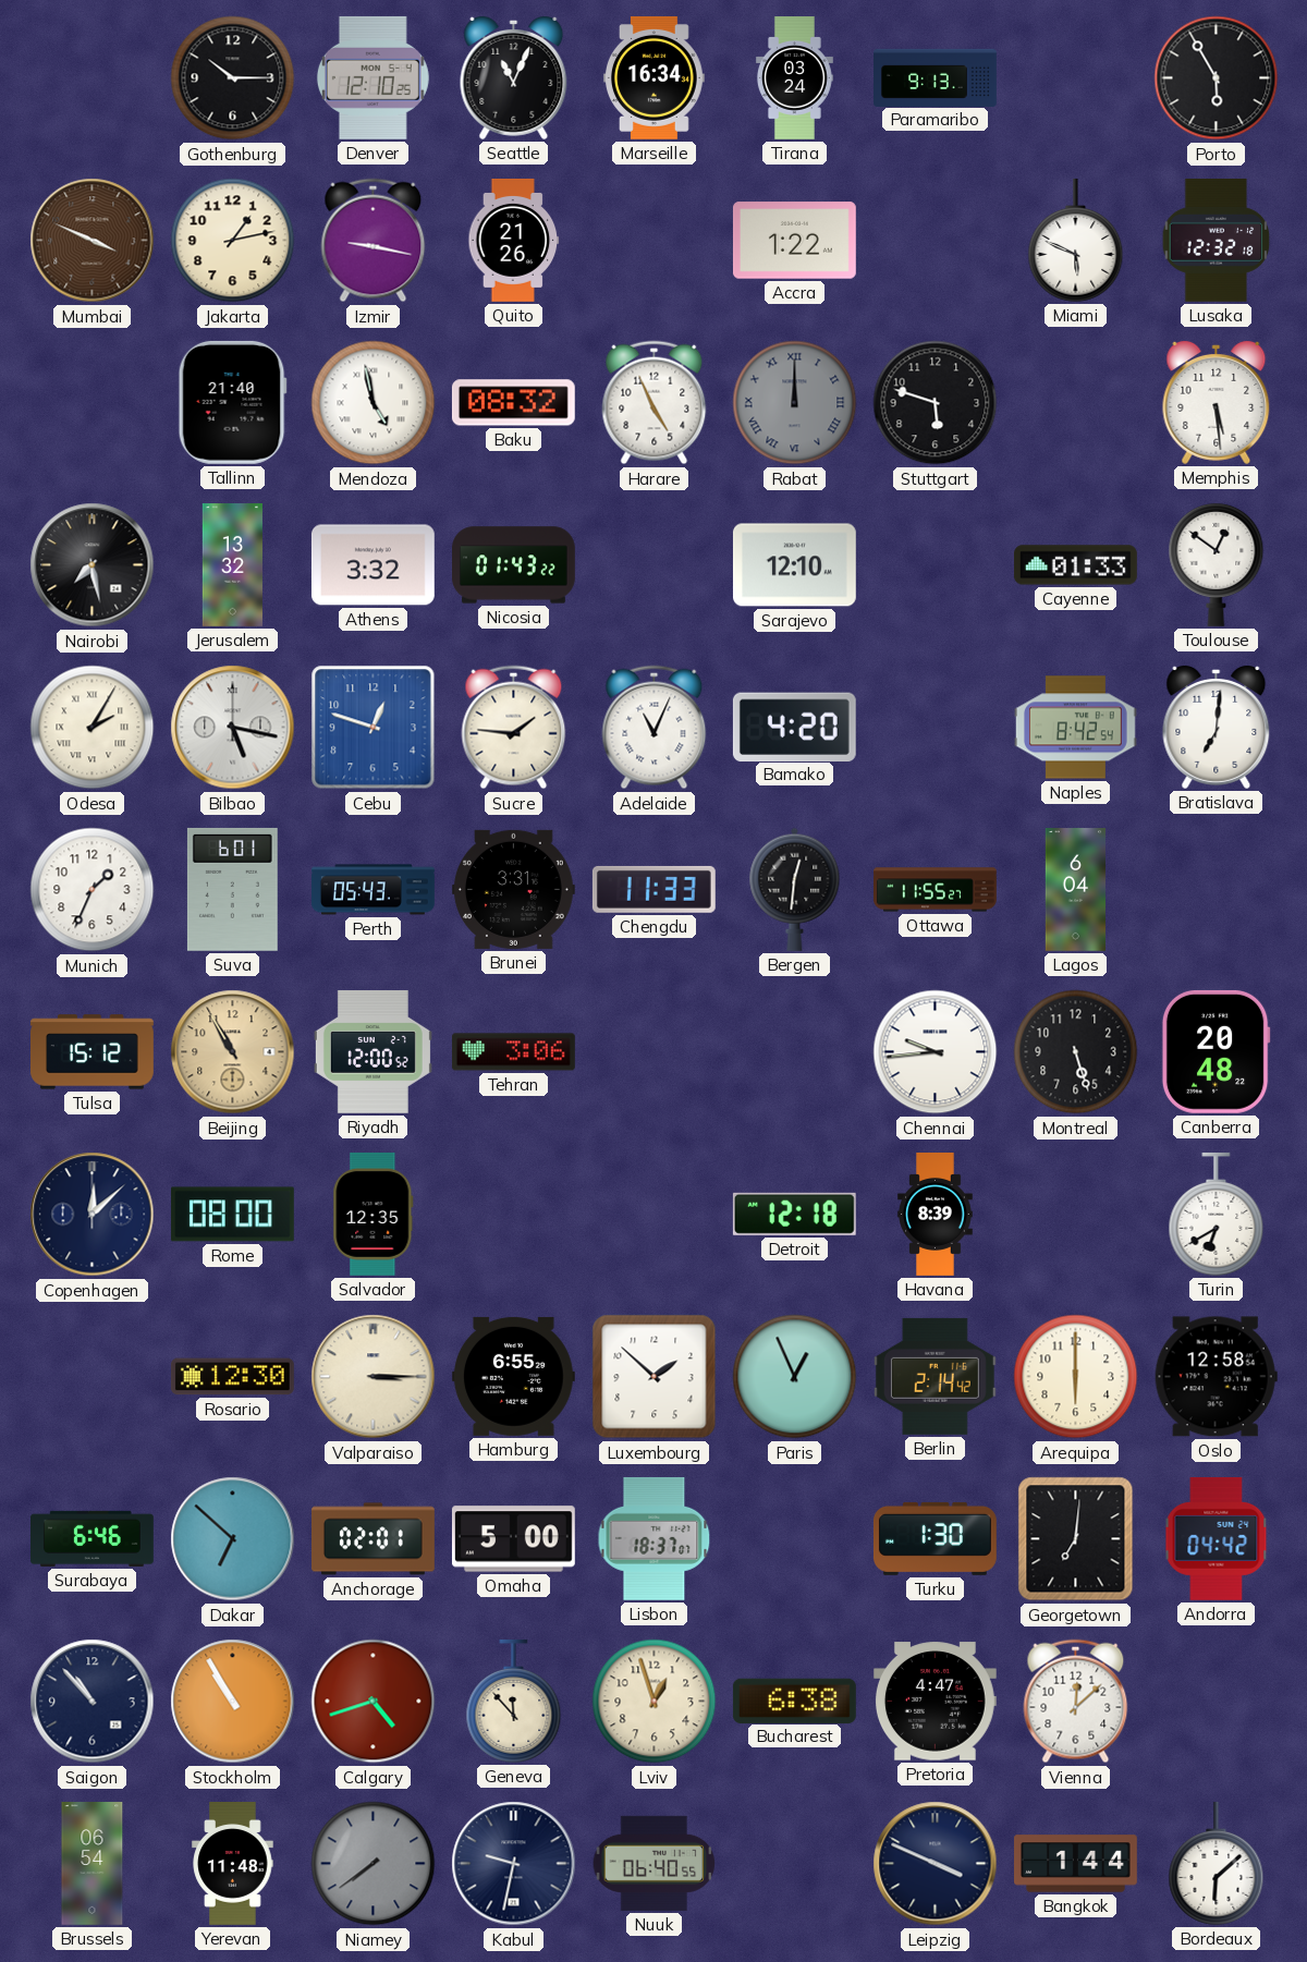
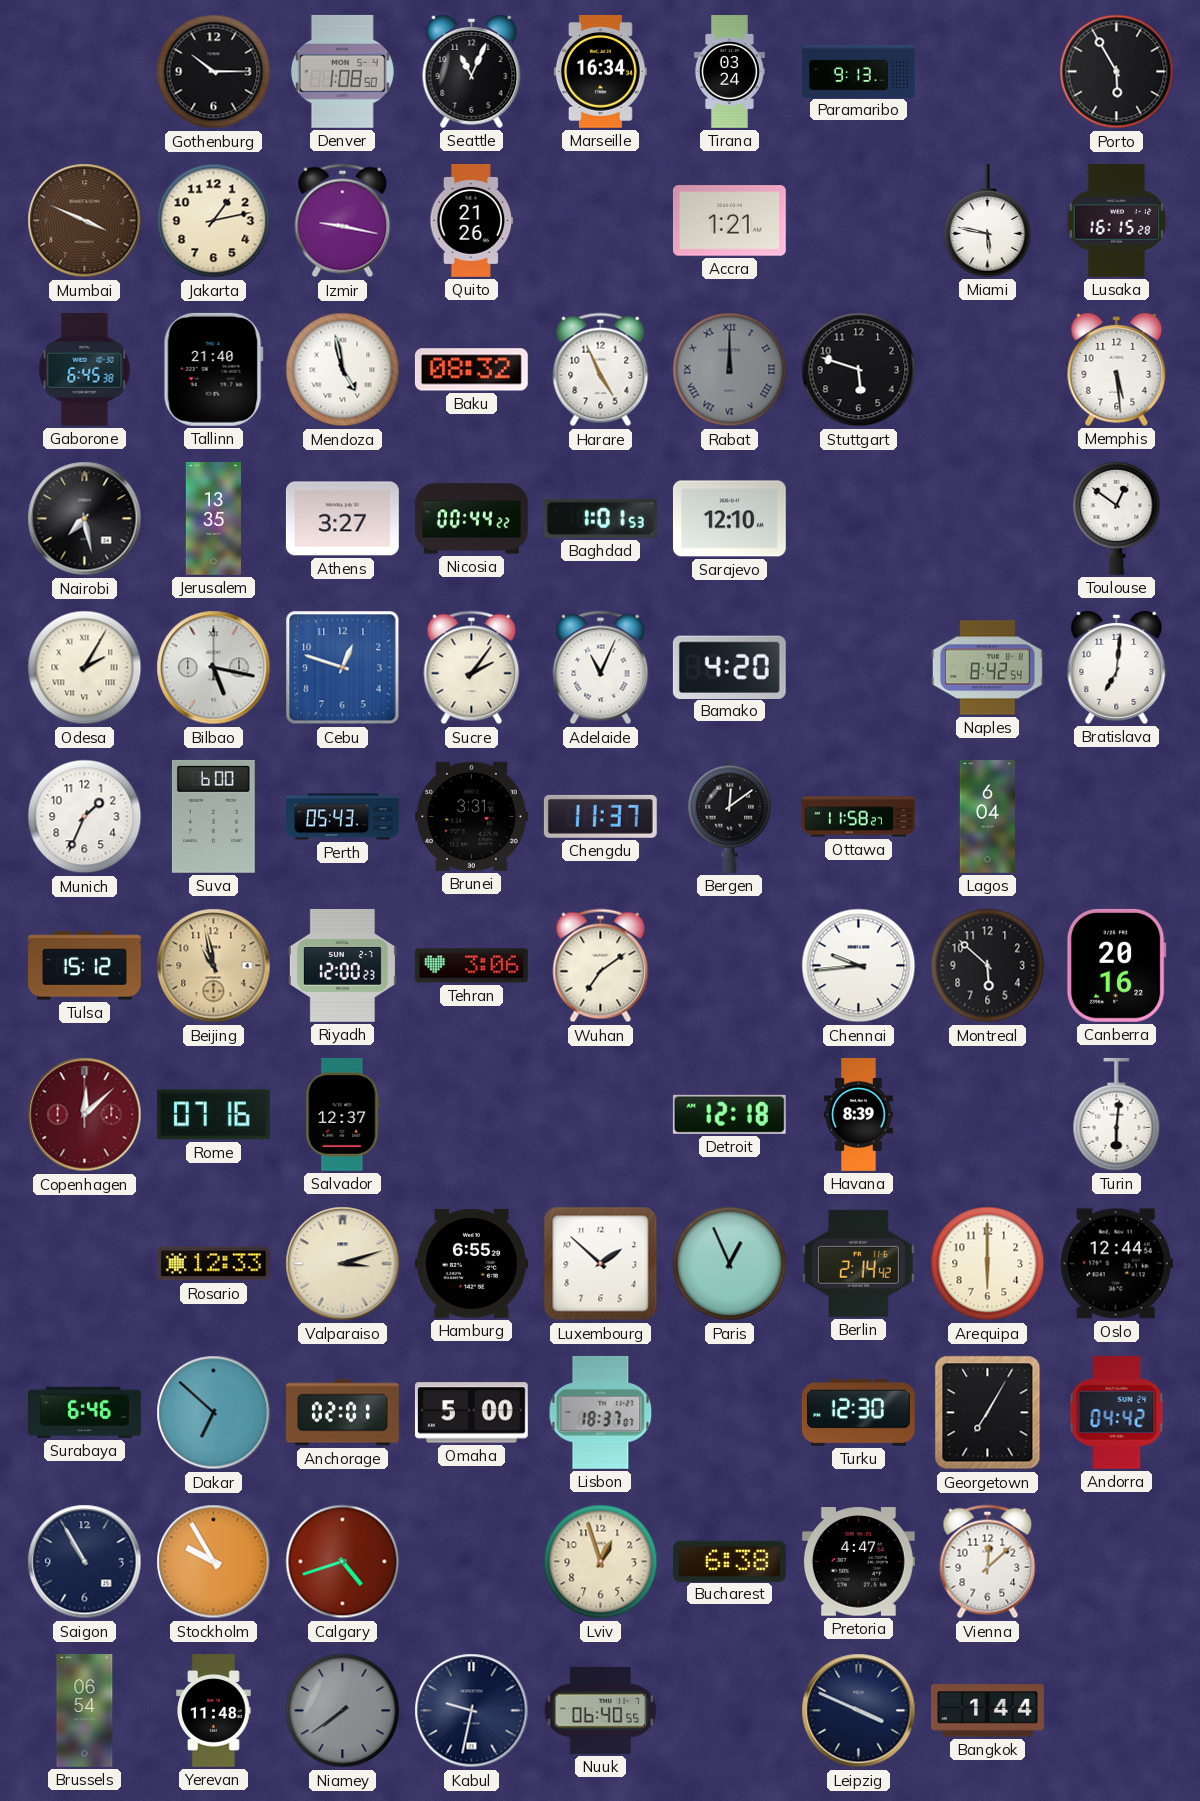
Denver: 12:10 -> 1:08 (342, 71)
Accra: 1:22 -> 1:21 (729, 221)
Miami: 5:49 -> 5:47 (988, 220)
Lusaka: 12:32 -> 16:15 (1117, 220)
Gaborone: none -> 6:45 (85, 369)
Jerusalem: 13:32 -> 13:35 (213, 519)
Athens: 3:32 -> 3:27 (342, 519)
Nicosia: 01:43 -> 00:44 (472, 519)
Baghdad: none -> 1:01 (600, 518)
Cayenne: 01:33 -> none (1075, 565)
Sucre: 1:46 -> 2:06 (472, 668)
Suva: 6:01 -> 6:00 (213, 816)
Chengdu: 11:33 -> 11:37 (600, 816)
Bergen: 12:31 -> 12:09 (730, 816)
Ottawa: 11:55 -> 11:58 (859, 817)
Beijing: 10:55 -> 10:58 (214, 966)
Riyadh: 12:00:52 -> 12:00:23 (342, 965)
Wuhan: none -> 7:09 (601, 966)
Montreal: 5:27 -> 5:52 (988, 966)
Canberra: 20:48 -> 20:16 (1116, 965)
Copenhagen dial: navy -> burgundy (85, 1115)
Rome: 08:00 -> 07:16 (213, 1115)
Salvador: 12:35 -> 12:37 (343, 1114)
Turin: 6:40 -> 6:01 (1117, 1114)
Rosario: 12:30 -> 12:33 (213, 1264)
Valparaiso: 3:15 -> 3:12 (343, 1264)
Oslo: 12:58 -> 12:44 (1116, 1264)
Turku: 1:30 -> 12:30 (858, 1412)
Georgetown: 7:01 -> 7:05 (988, 1413)
Saigon: 10:53 -> 10:55 (85, 1562)
Stockholm: 10:55 -> 9:55 (214, 1562)
Geneva: 11:53 -> none (514, 1701)
Bordeaux: 6:08 -> none (1217, 1863)
